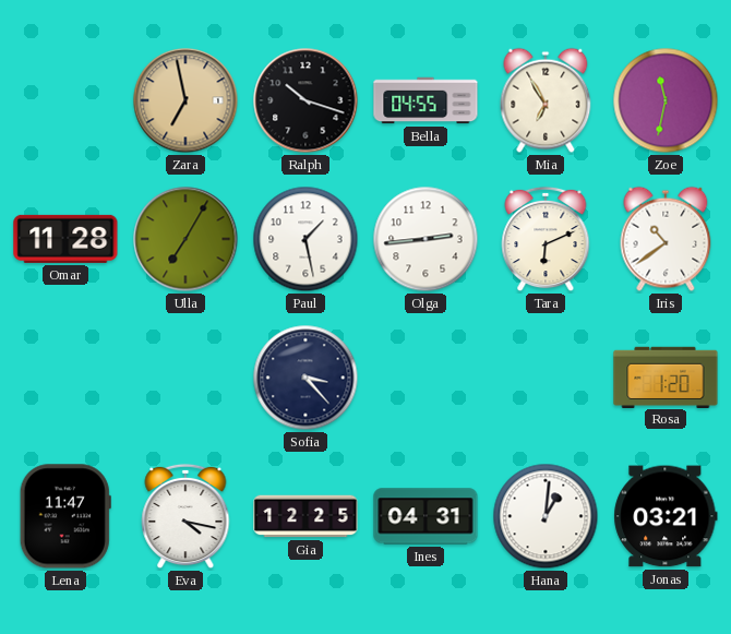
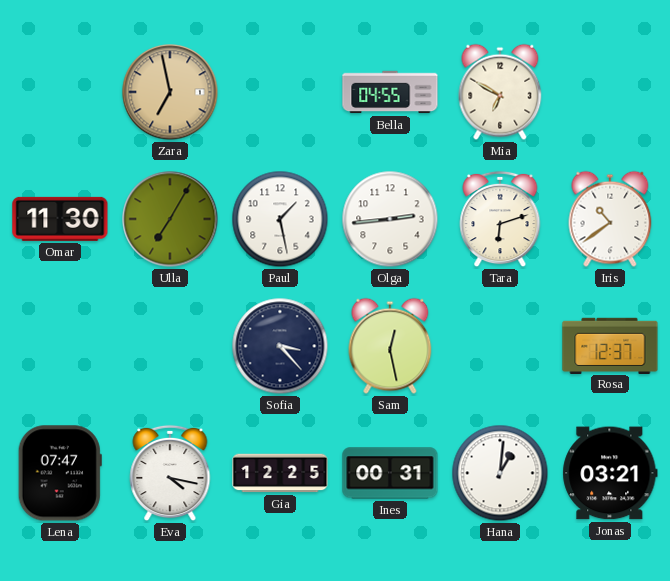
Ralph: 10:18 -> none (305, 100)
Mia: 6:55 -> 6:50 (500, 92)
Zoe: 11:32 -> none (666, 100)
Omar: 11:28 -> 11:30 (60, 219)
Tara: 6:11 -> 6:12 (500, 219)
Sam: none -> 12:28 (390, 346)
Rosa: 1:20 -> 12:37 (610, 345)
Lena: 11:47 -> 07:47 (60, 473)
Ines: 04:31 -> 00:31 (390, 473)
